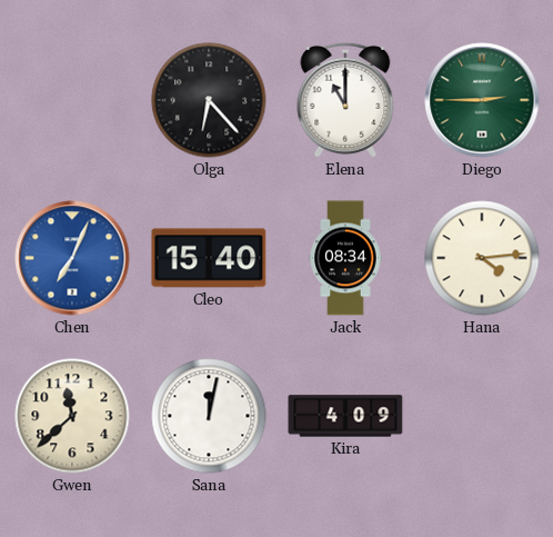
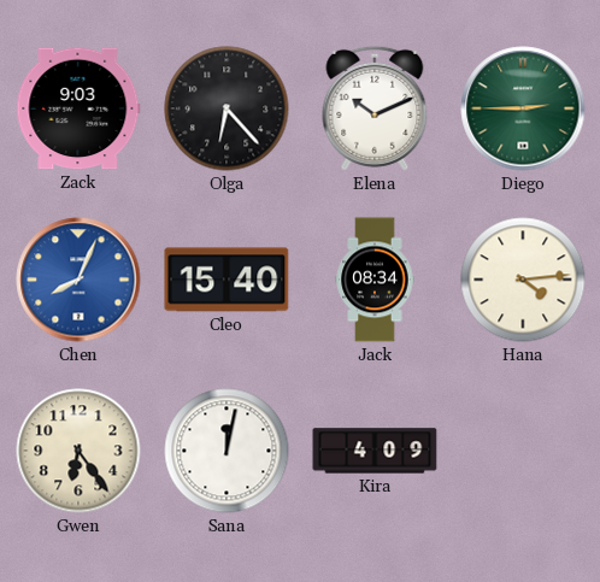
Zack: none -> 9:03 (78, 108)
Elena: 11:00 -> 10:11 (375, 108)
Chen: 7:04 -> 8:04 (78, 280)
Gwen: 11:38 -> 6:24 (78, 451)
